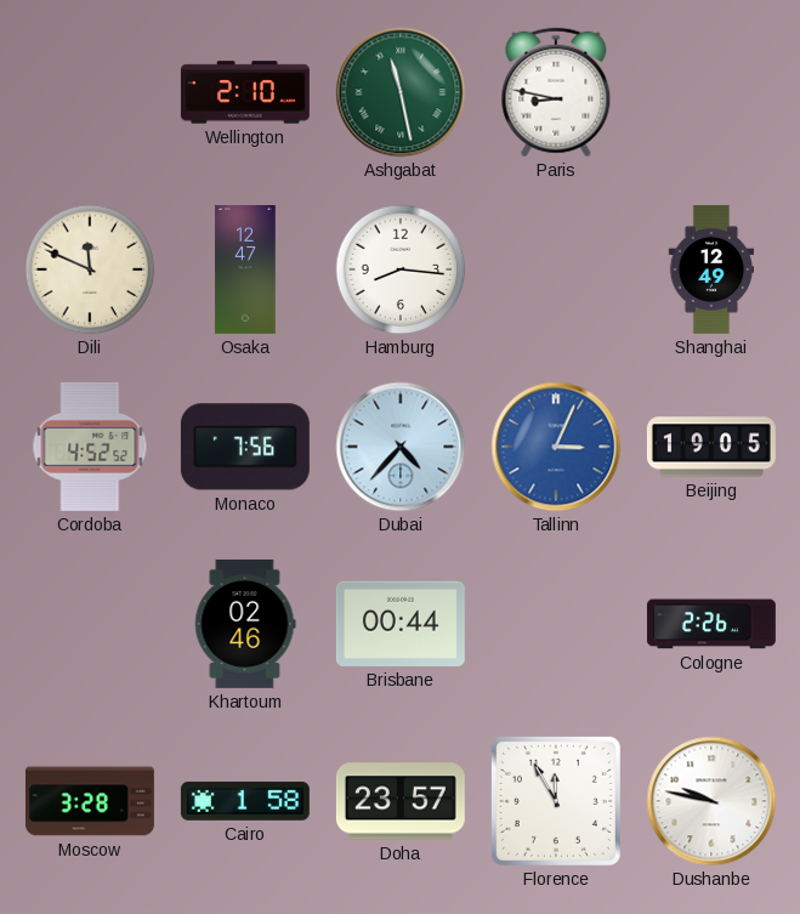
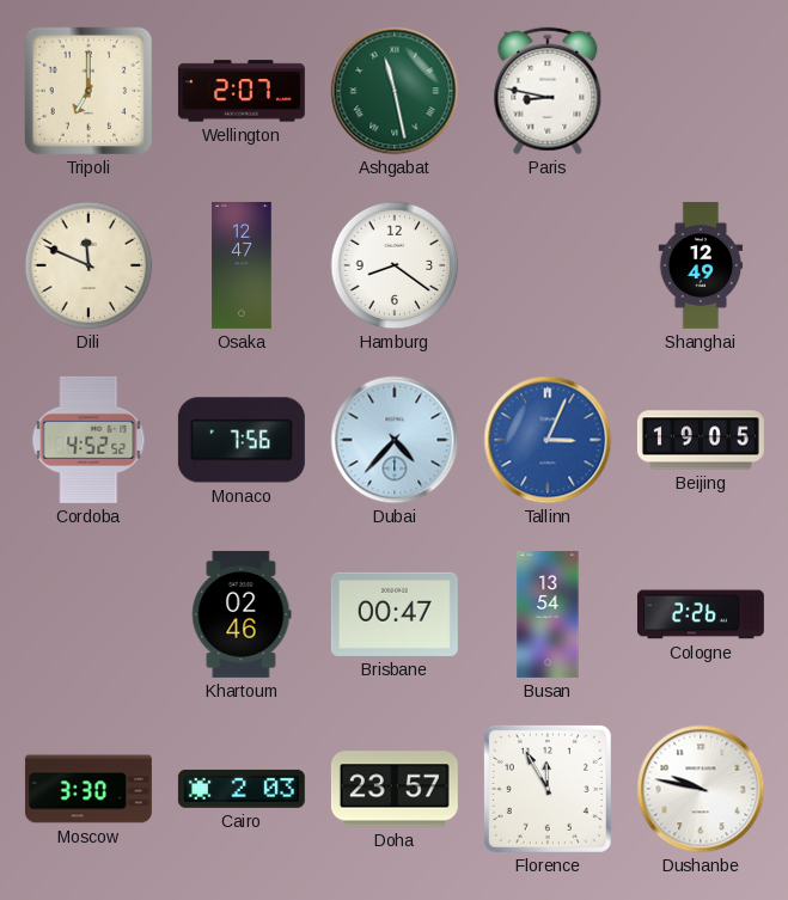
Tripoli: none -> 7:00 (88, 91)
Wellington: 2:10 -> 2:07 (242, 91)
Hamburg: 8:16 -> 8:21 (395, 265)
Brisbane: 00:44 -> 00:47 (395, 614)
Busan: none -> 13:54 (548, 614)
Moscow: 3:28 -> 3:30 (88, 789)
Cairo: 1:58 -> 2:03 (242, 789)
